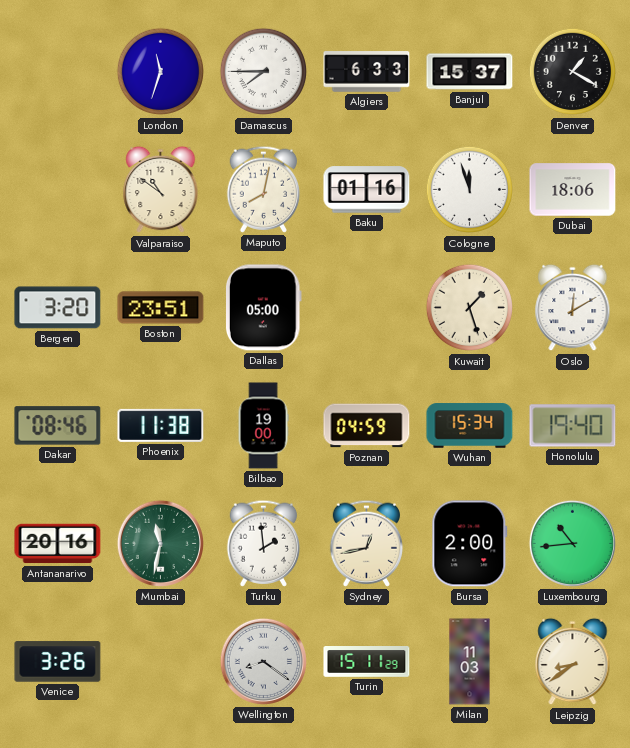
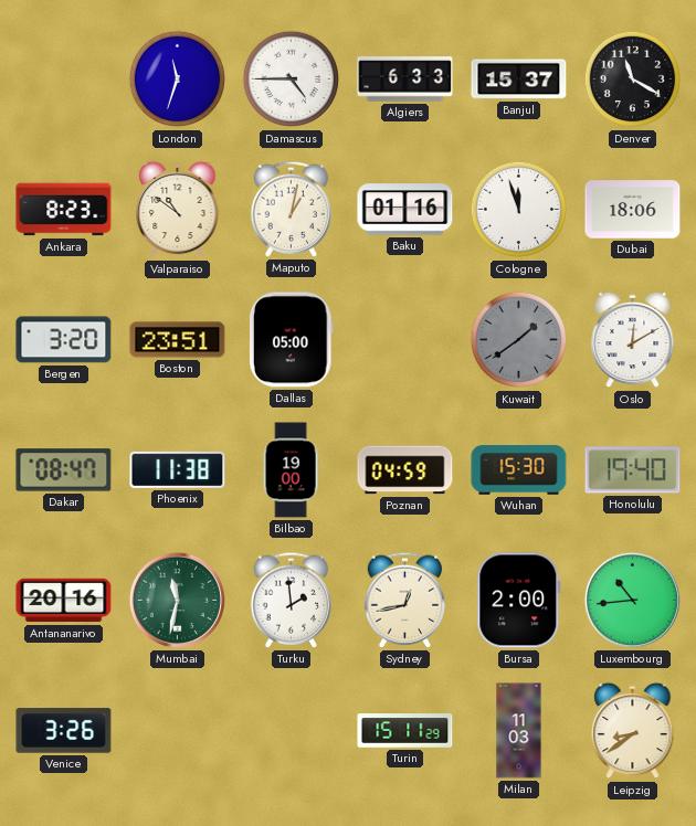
Damascus: 7:45 -> 4:45 (292, 80)
Denver: 1:20 -> 11:20 (633, 80)
Ankara: none -> 8:23 (64, 210)
Maputo: 8:02 -> 1:02 (292, 209)
Kuwait: 1:27 -> 1:39 (519, 340)
Kuwait dial: cream -> grey (519, 340)
Dakar: 08:46 -> 08:47 (64, 470)
Wuhan: 15:34 -> 15:30 (519, 470)
Wellington: 8:21 -> none (263, 661)
